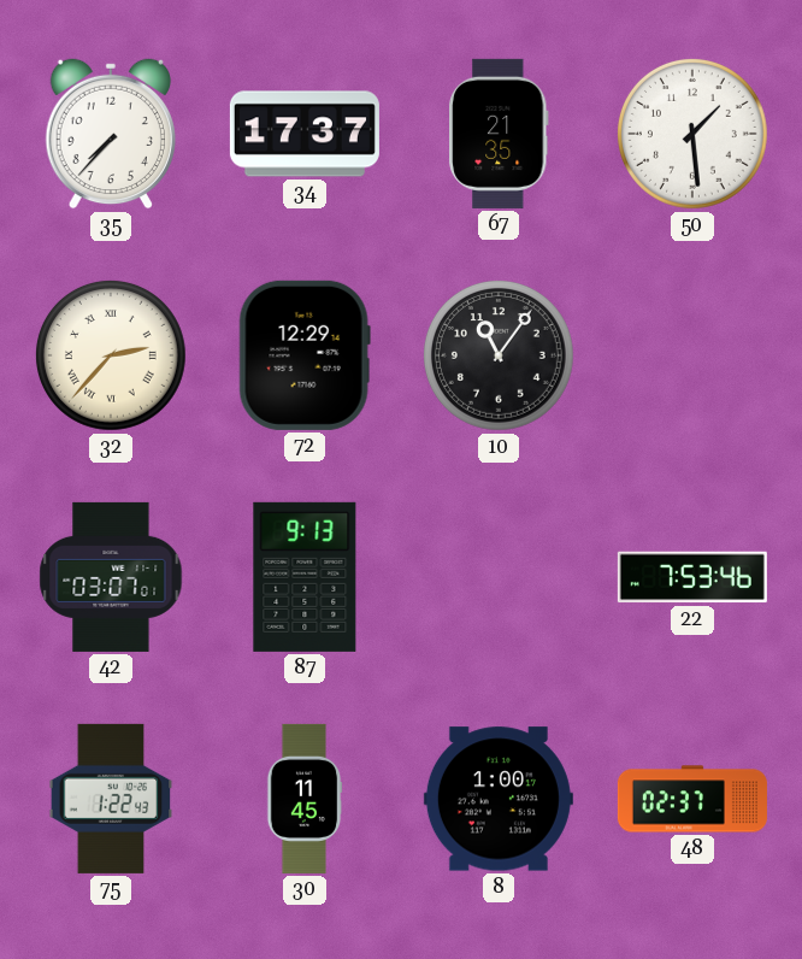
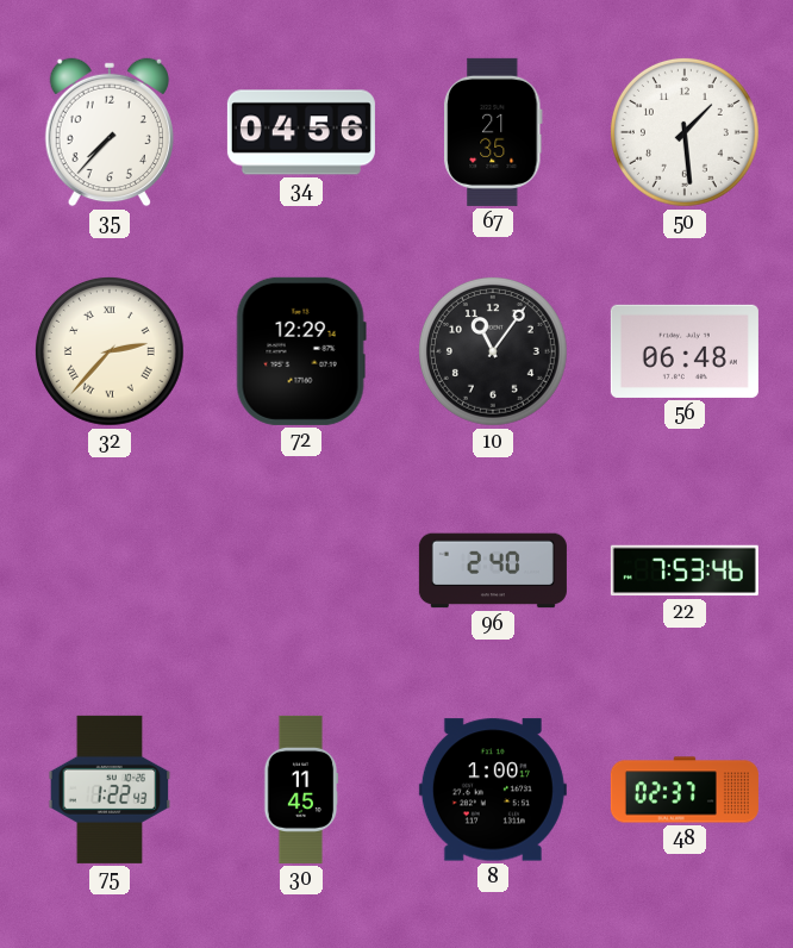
34: 17:37 -> 04:56 (301, 132)
56: none -> 06:48 (685, 351)
42: 03:07 -> none (111, 577)
87: 9:13 -> none (305, 577)
96: none -> 2:40 (493, 570)
